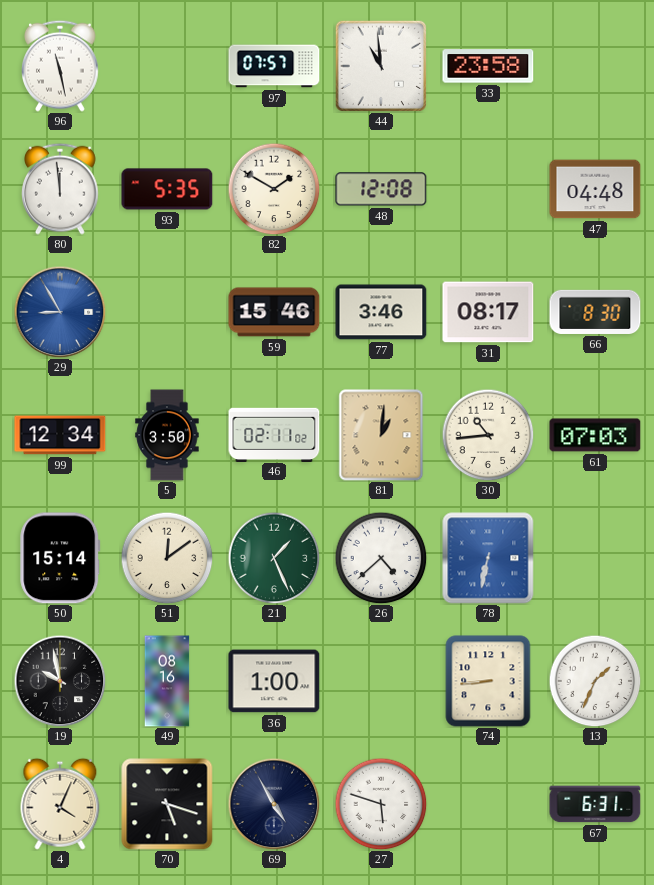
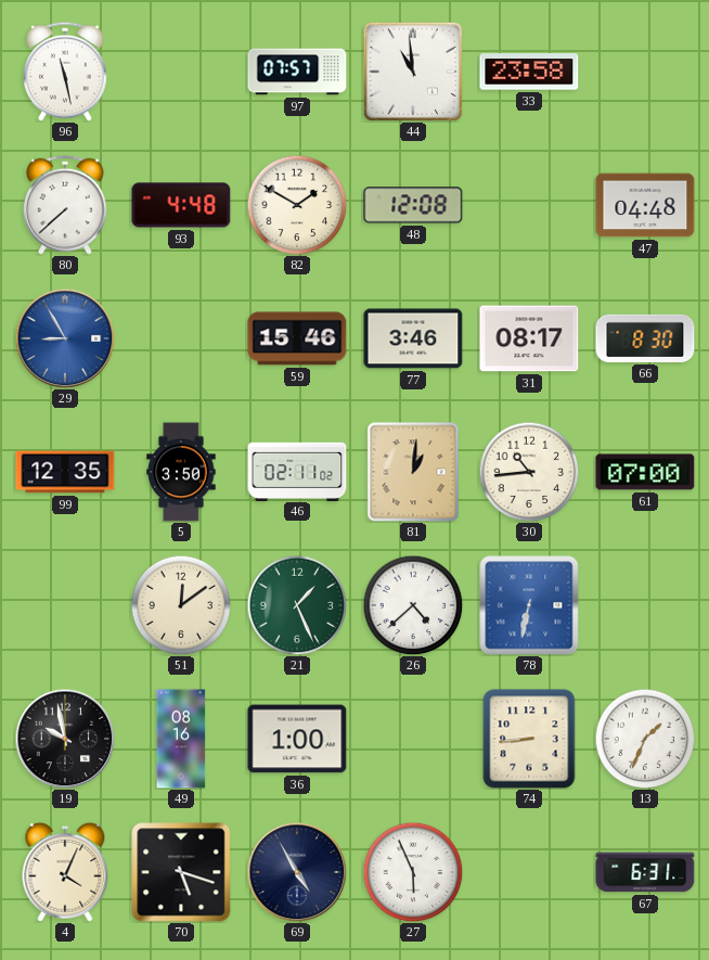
80: 11:59 -> 7:38 (66, 205)
93: 5:35 -> 4:48 (181, 205)
99: 12:34 -> 12:35 (65, 472)
61: 07:03 -> 07:00 (645, 472)
50: 15:14 -> none (60, 558)
27: 5:48 -> 5:56 (413, 872)
